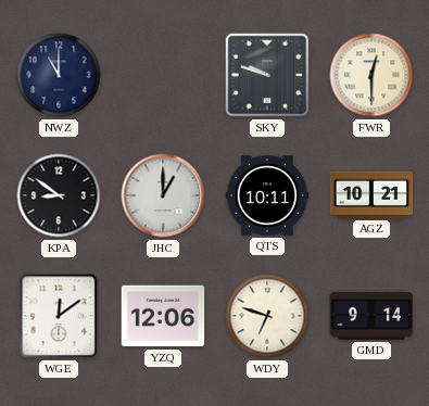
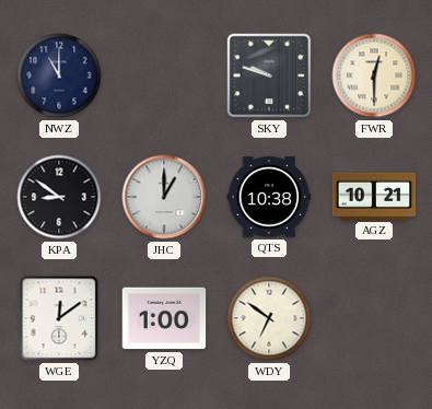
QTS: 10:11 -> 10:38 (269, 197)
YZQ: 12:06 -> 1:00 (164, 318)
WDY: 6:48 -> 6:51 (269, 318)
GMD: 9:14 -> none (371, 316)
